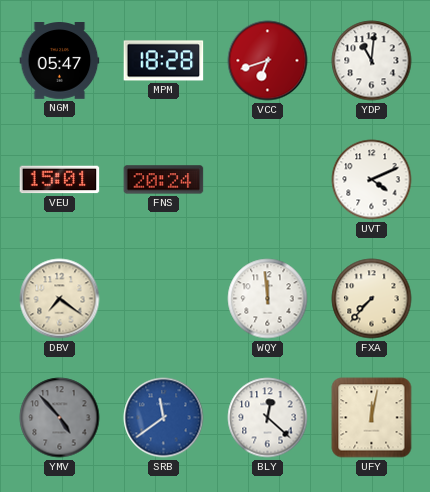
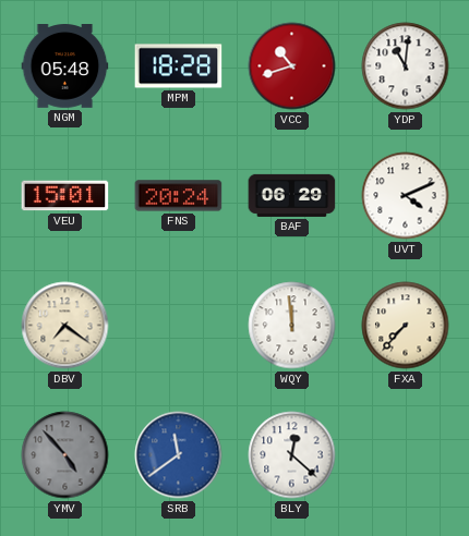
NGM: 05:47 -> 05:48 (65, 66)
VCC: 6:42 -> 10:42 (292, 66)
BAF: none -> 06:29 (292, 195)
UFY: 12:02 -> none (372, 418)
